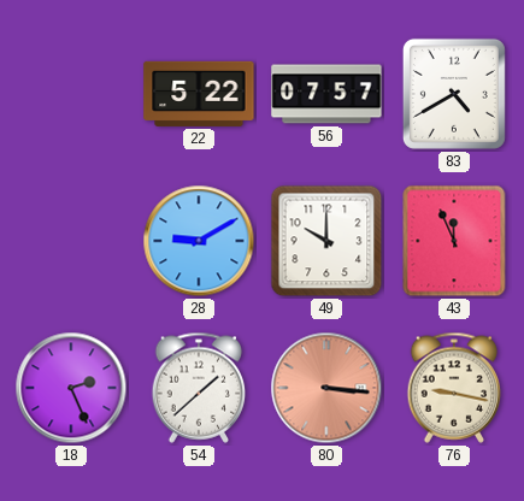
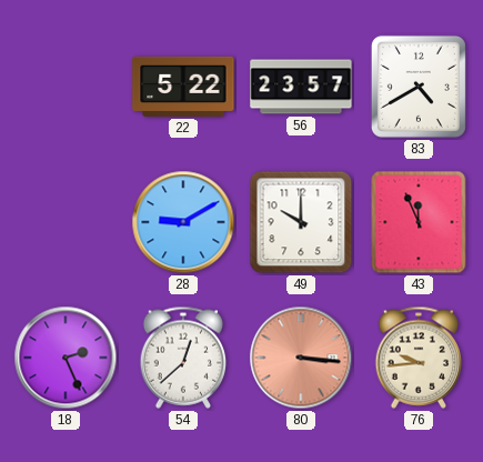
56: 07:57 -> 23:57 (301, 87)
54: 1:38 -> 12:38 (183, 358)
76: 9:17 -> 9:44 (419, 358)
